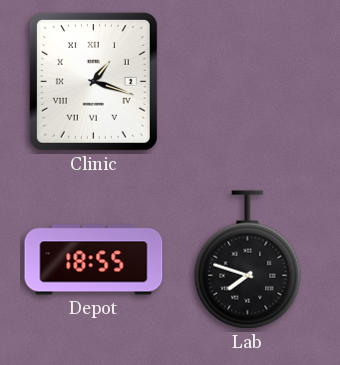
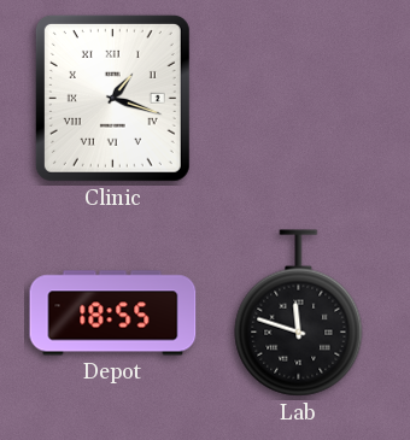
Lab: 7:48 -> 11:48 (299, 313)
